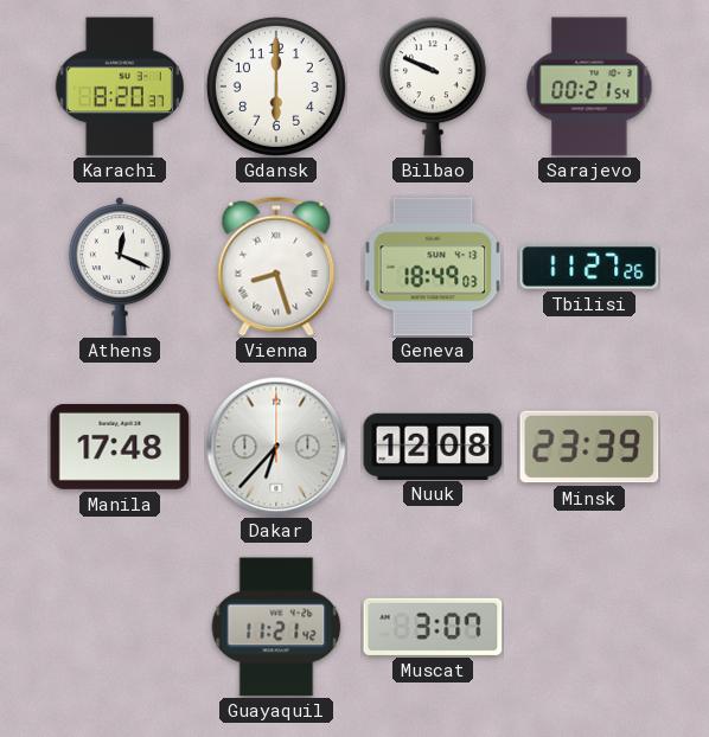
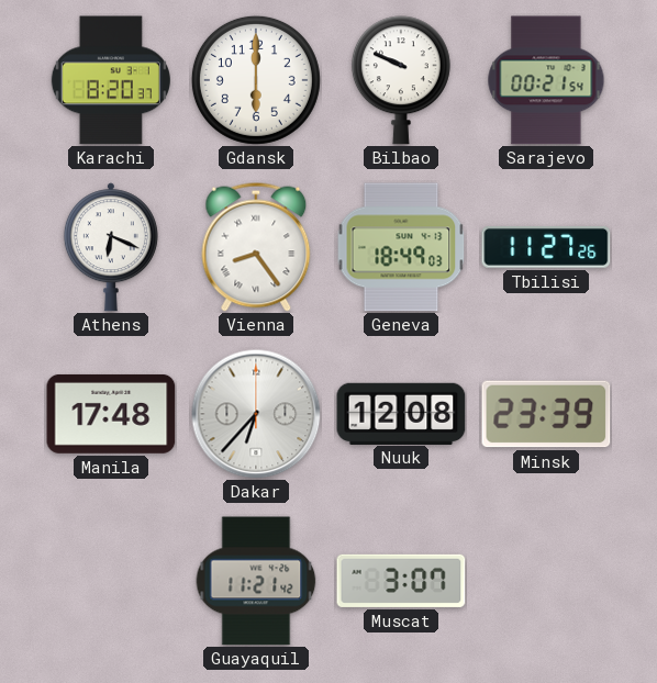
Athens: 12:19 -> 6:19 (111, 247)
Vienna: 8:27 -> 8:24 (256, 247)
